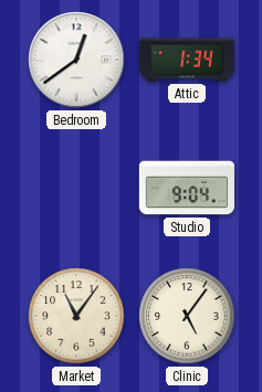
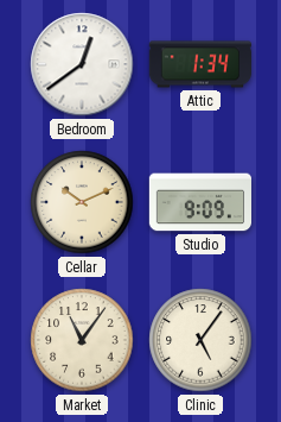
Cellar: none -> 10:11 (82, 202)
Studio: 9:04 -> 9:09 (200, 202)
